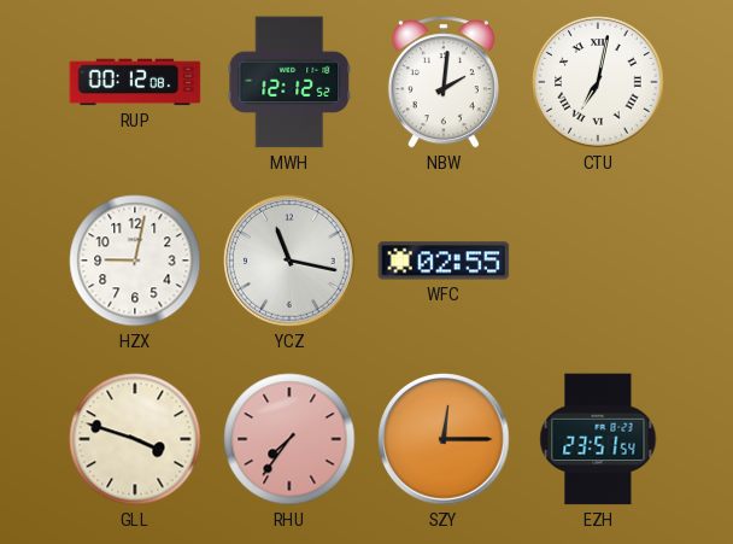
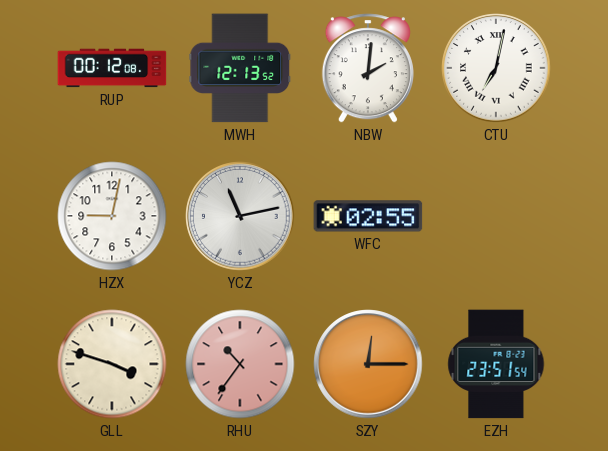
MWH: 12:12 -> 12:13 (240, 68)
YCZ: 11:17 -> 11:13 (240, 216)
RHU: 7:36 -> 10:36 (240, 364)
